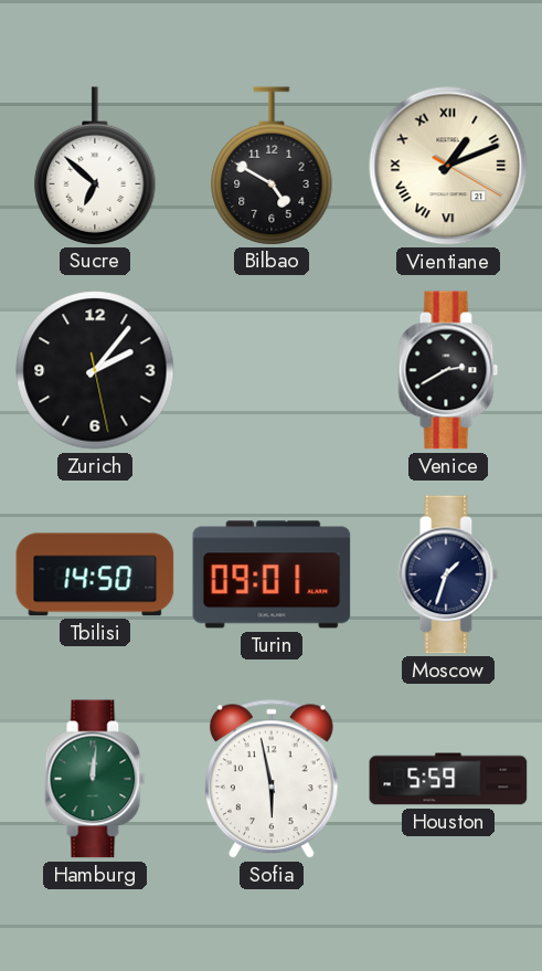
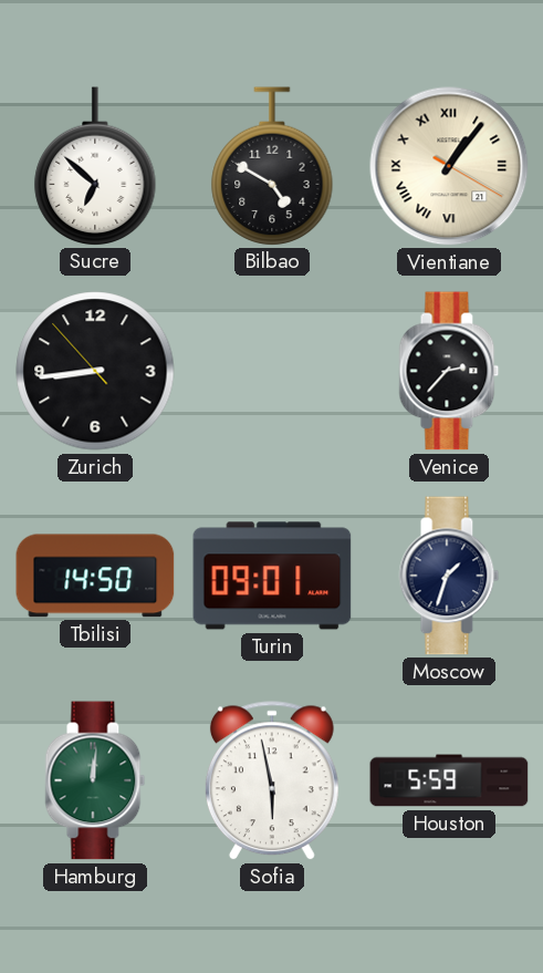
Vientiane: 1:11 -> 1:06 (449, 166)
Zurich: 2:06 -> 8:43 (95, 371)
Venice: 2:40 -> 2:37 (449, 371)
